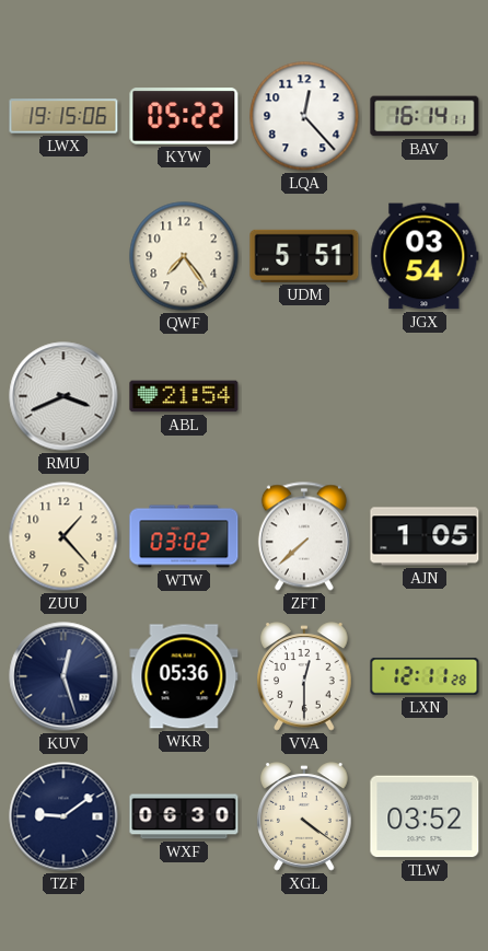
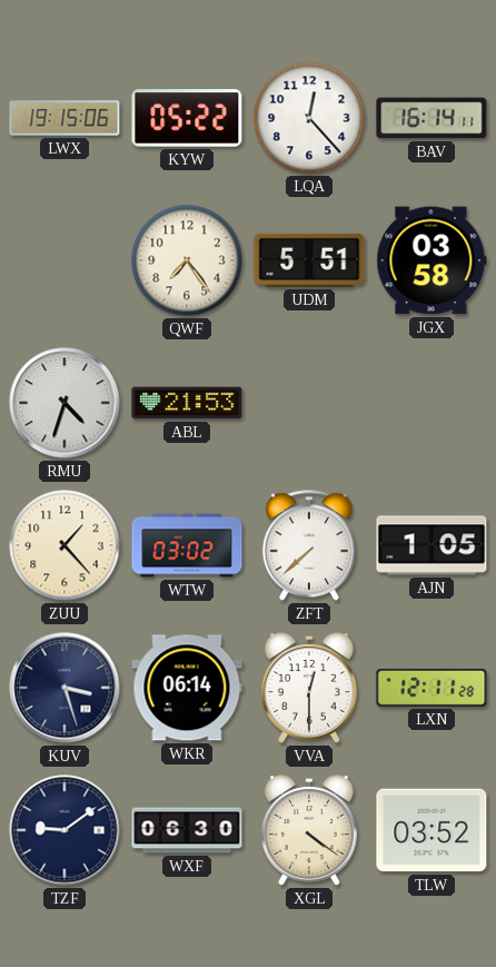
JGX: 03:54 -> 03:58 (431, 260)
RMU: 3:41 -> 4:33 (65, 403)
ABL: 21:54 -> 21:53 (187, 403)
KUV: 12:27 -> 3:27 (65, 688)
WKR: 05:36 -> 06:14 (187, 688)
